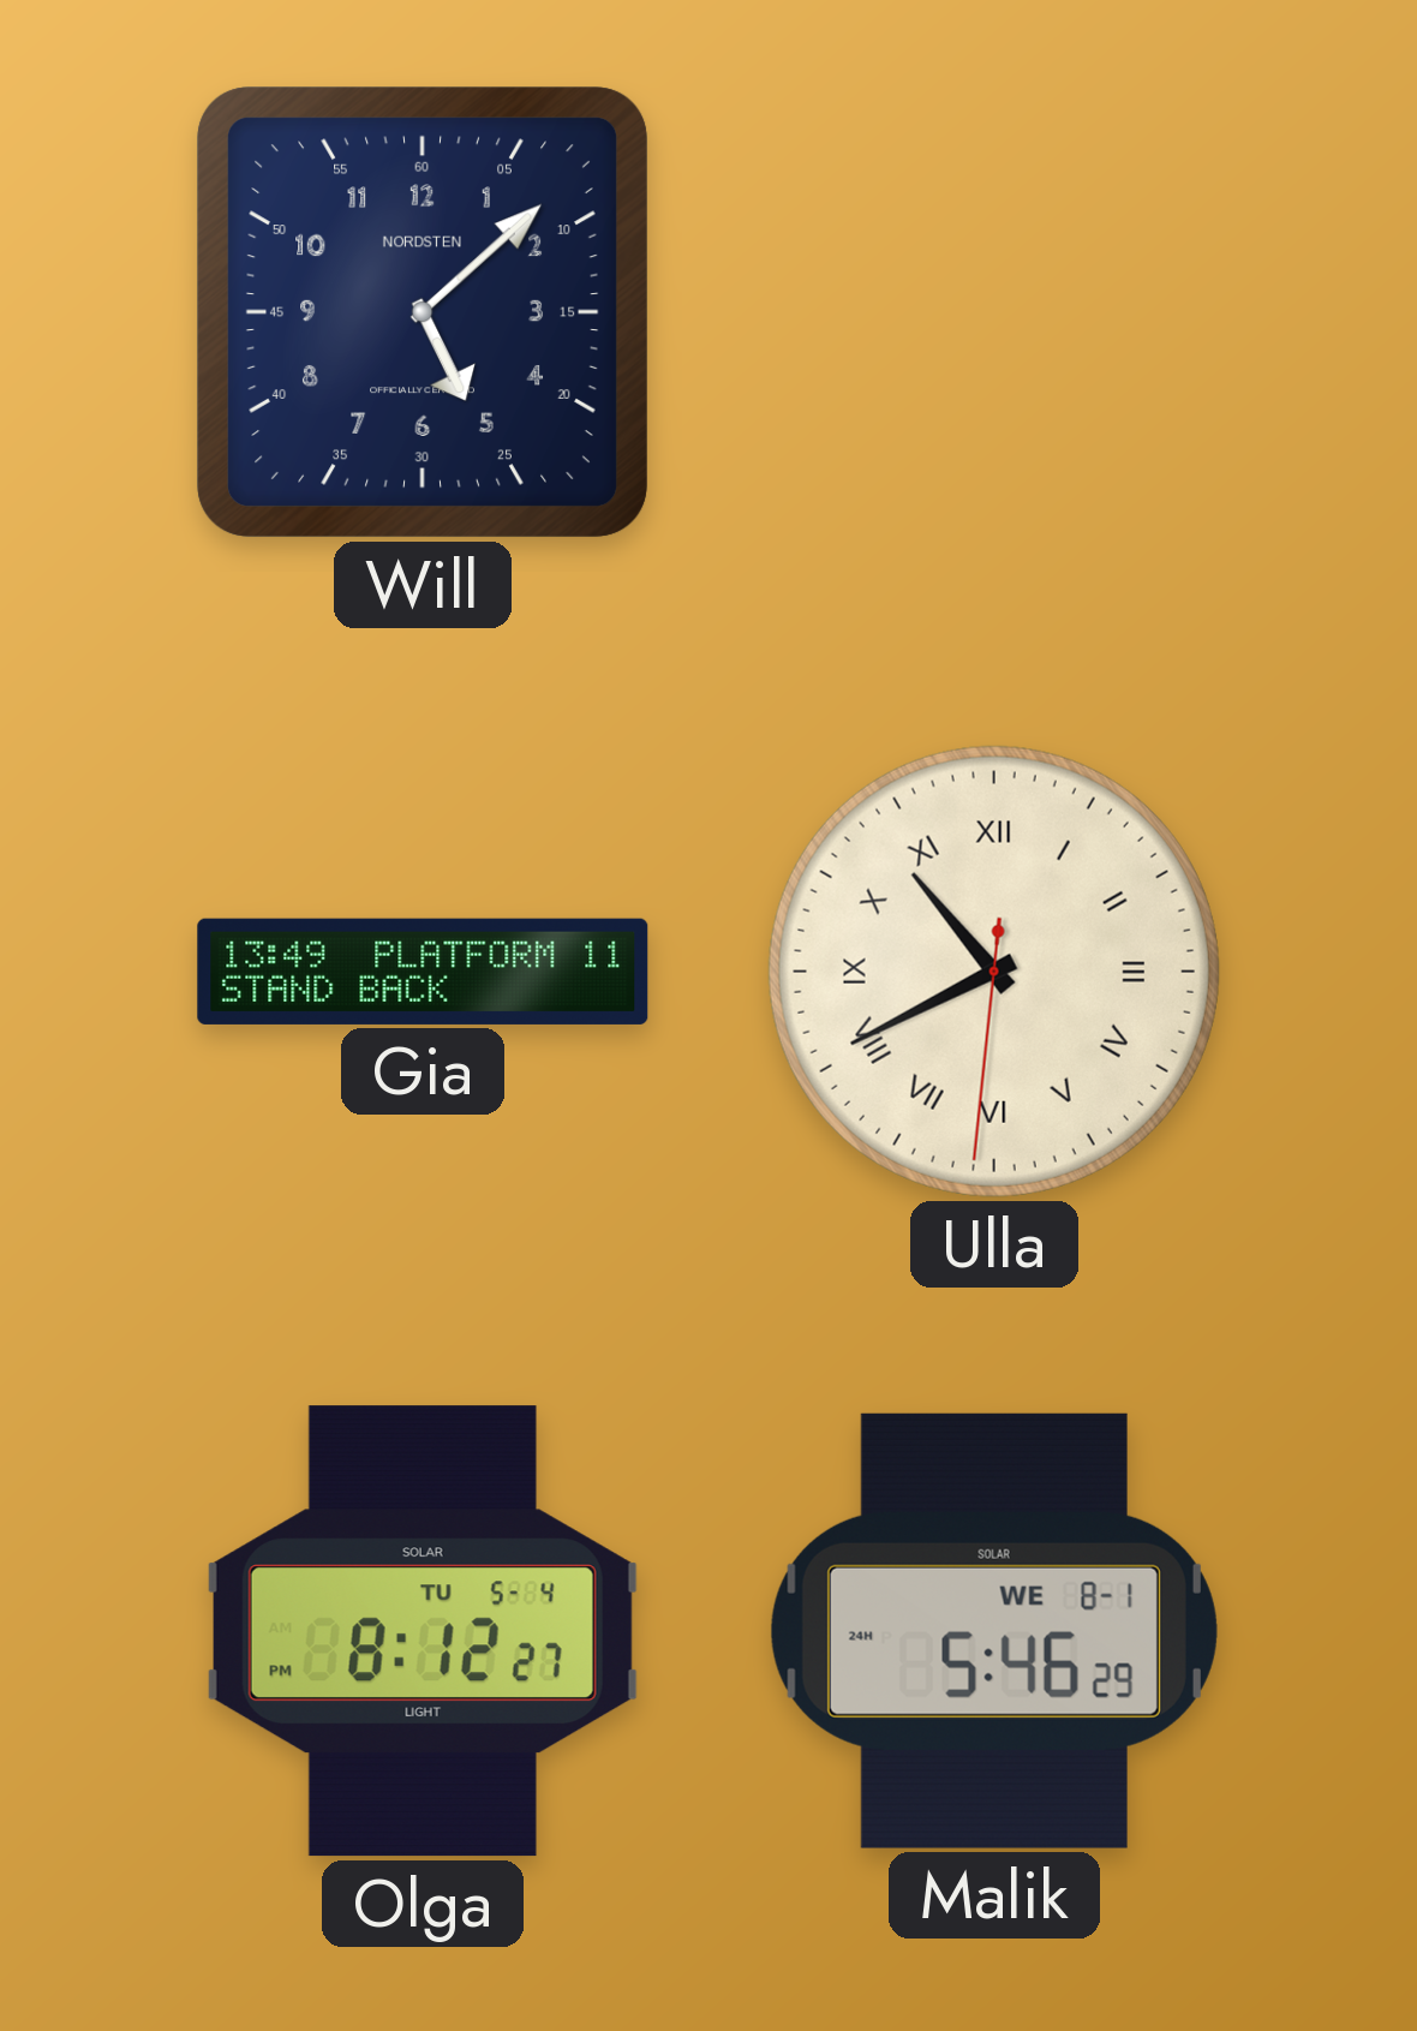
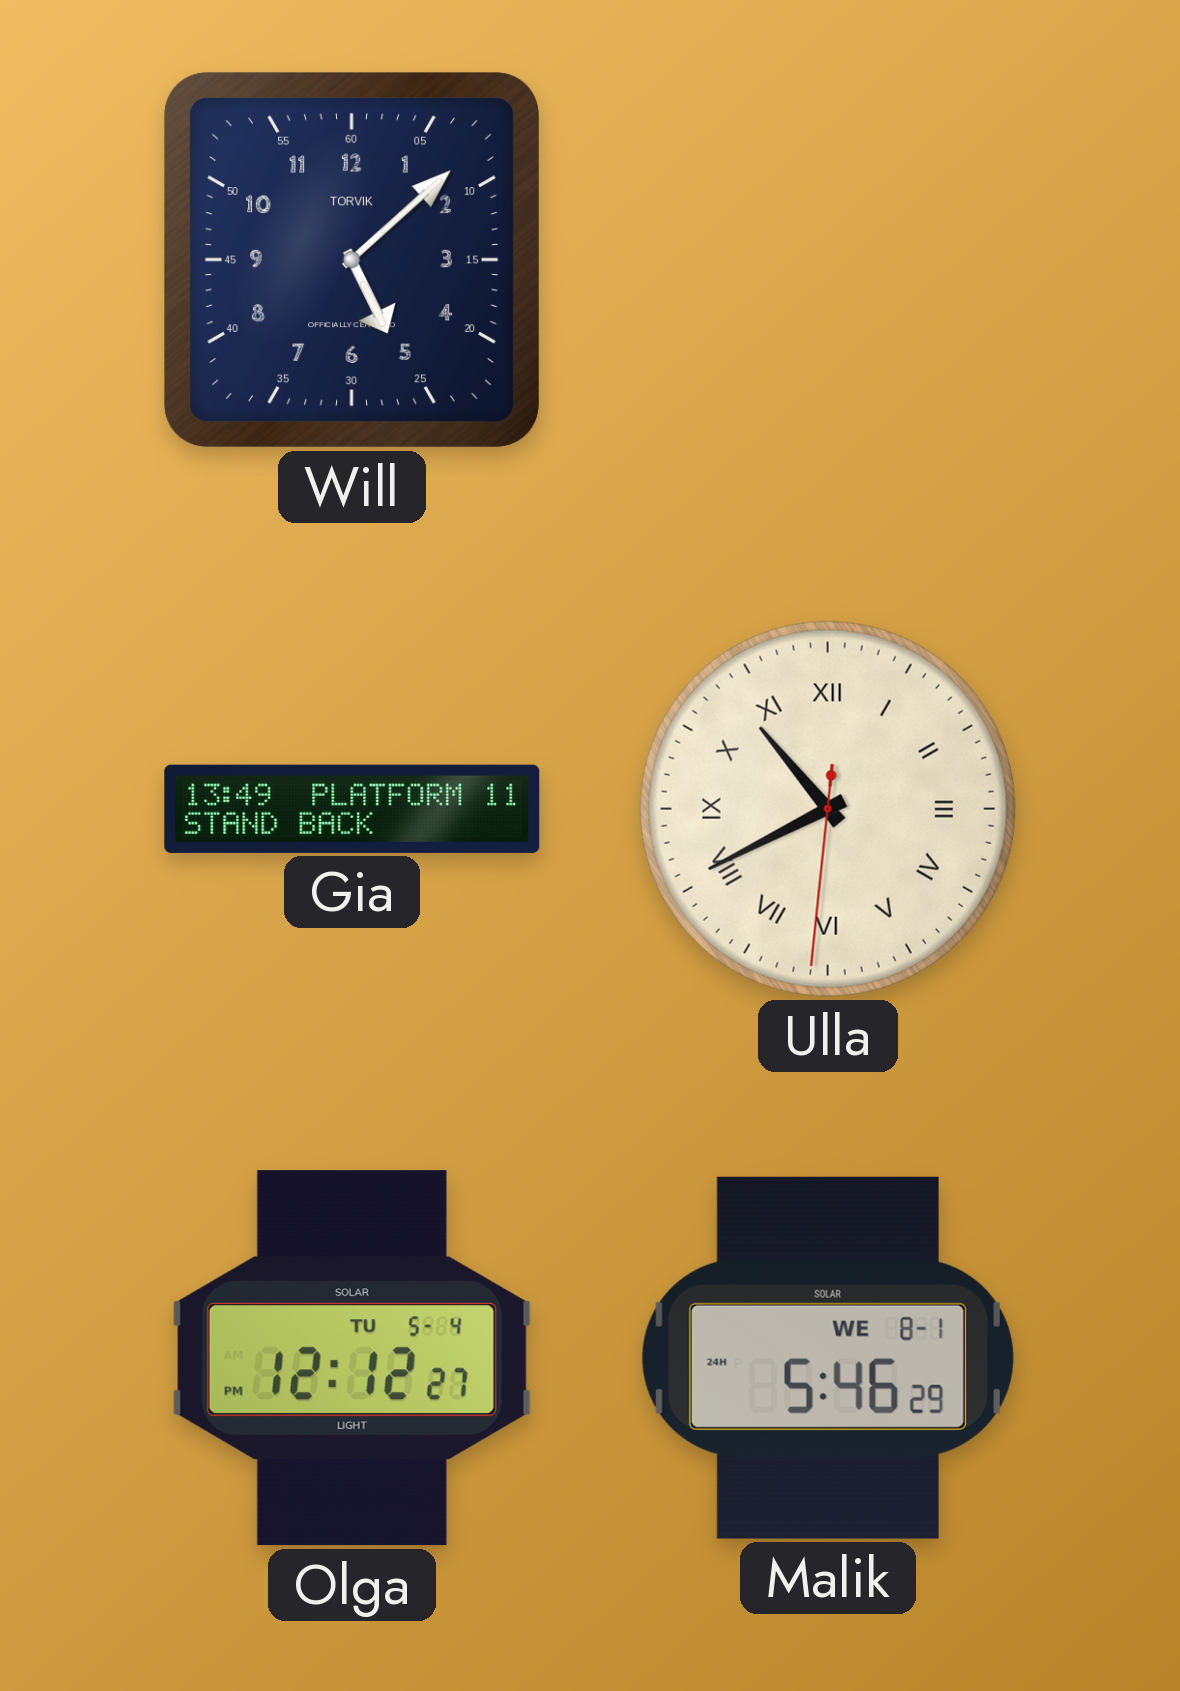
Will brand: NORDSTEN -> TORVIK (352, 260)
Olga: 8:12 -> 12:12 (352, 1358)
